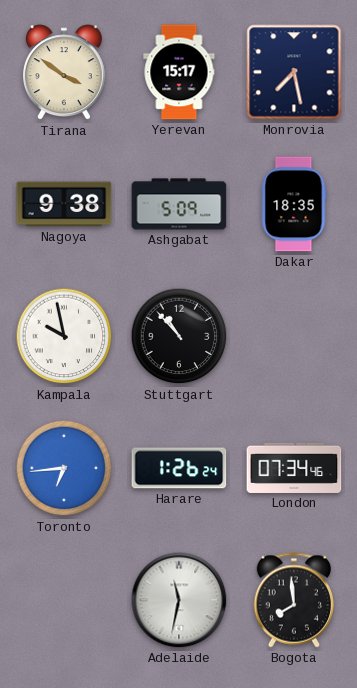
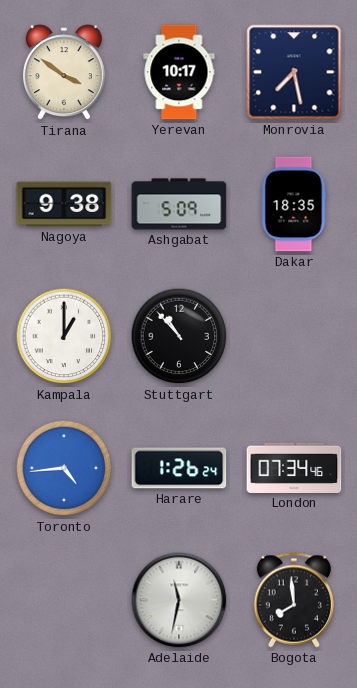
Yerevan: 15:17 -> 10:17 (179, 72)
Kampala: 9:58 -> 1:00 (64, 336)
Toronto: 6:44 -> 4:44 (64, 468)
